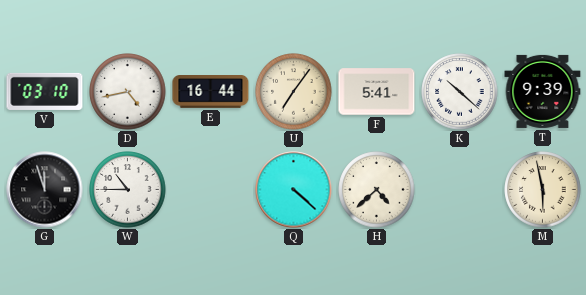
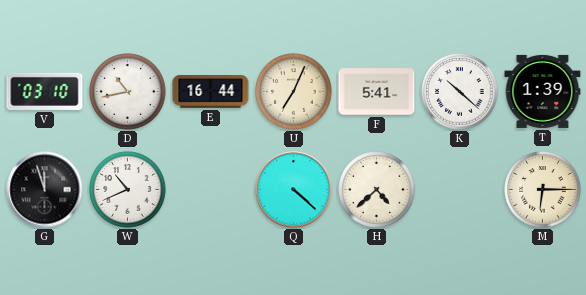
D: 4:43 -> 10:43 (128, 92)
U: 7:06 -> 7:04 (294, 92)
T: 9:39 -> 1:39 (543, 91)
W: 10:45 -> 10:41 (128, 190)
M: 5:58 -> 6:15 (543, 190)
